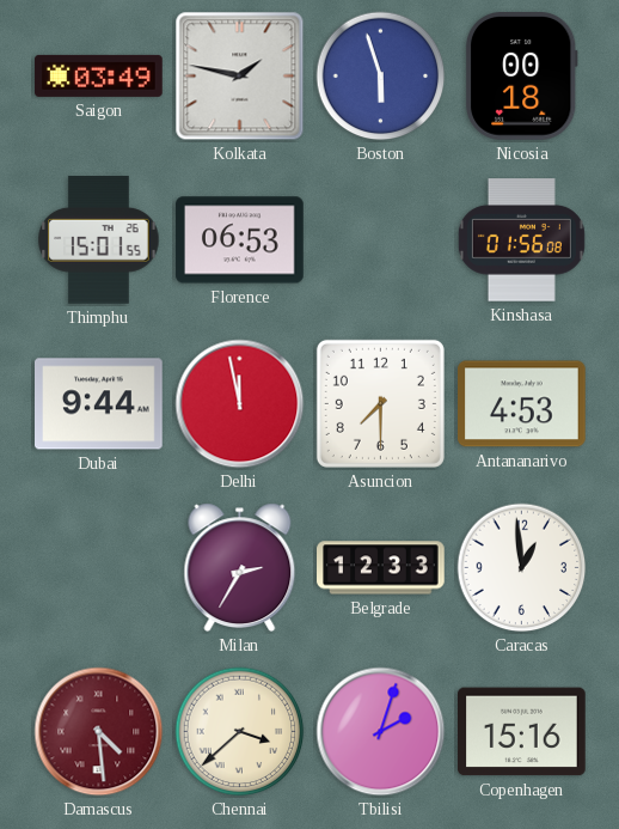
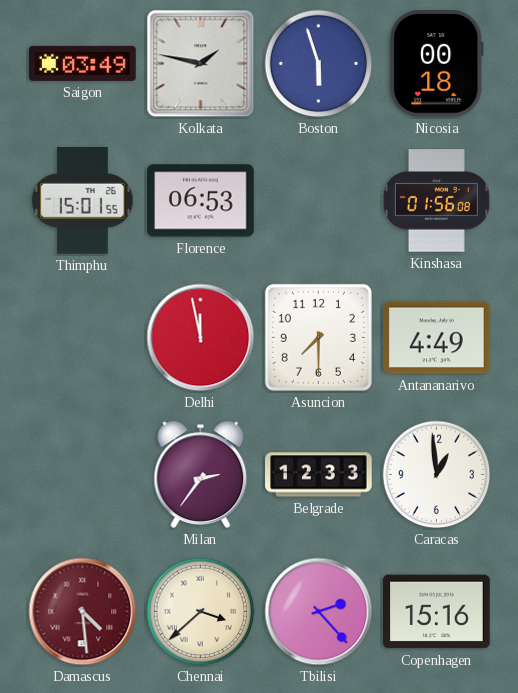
Dubai: 9:44 -> none (99, 404)
Antananarivo: 4:53 -> 4:49 (437, 338)
Milan: 2:35 -> 2:36 (201, 475)
Tbilisi: 2:03 -> 2:23 (319, 612)
